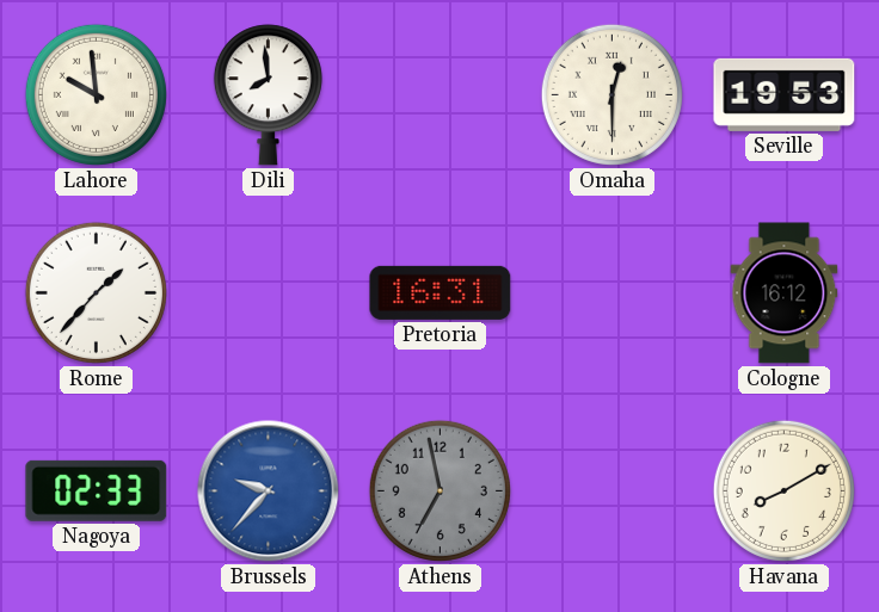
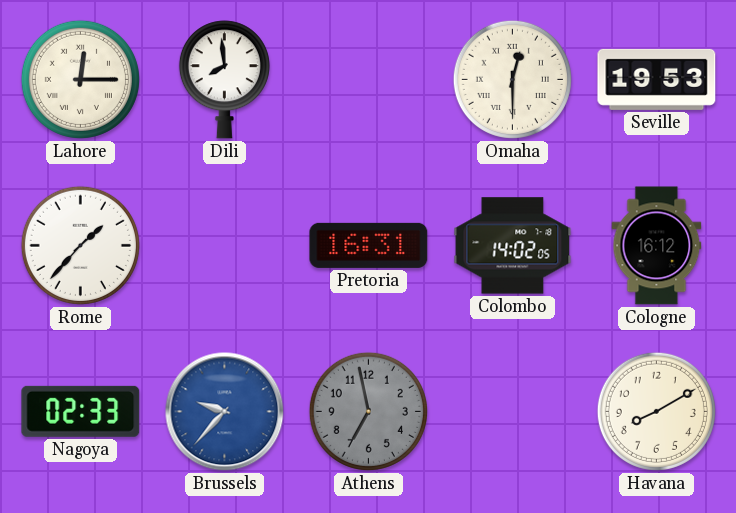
Lahore: 9:59 -> 12:15 (80, 79)
Colombo: none -> 14:02 (513, 246)
